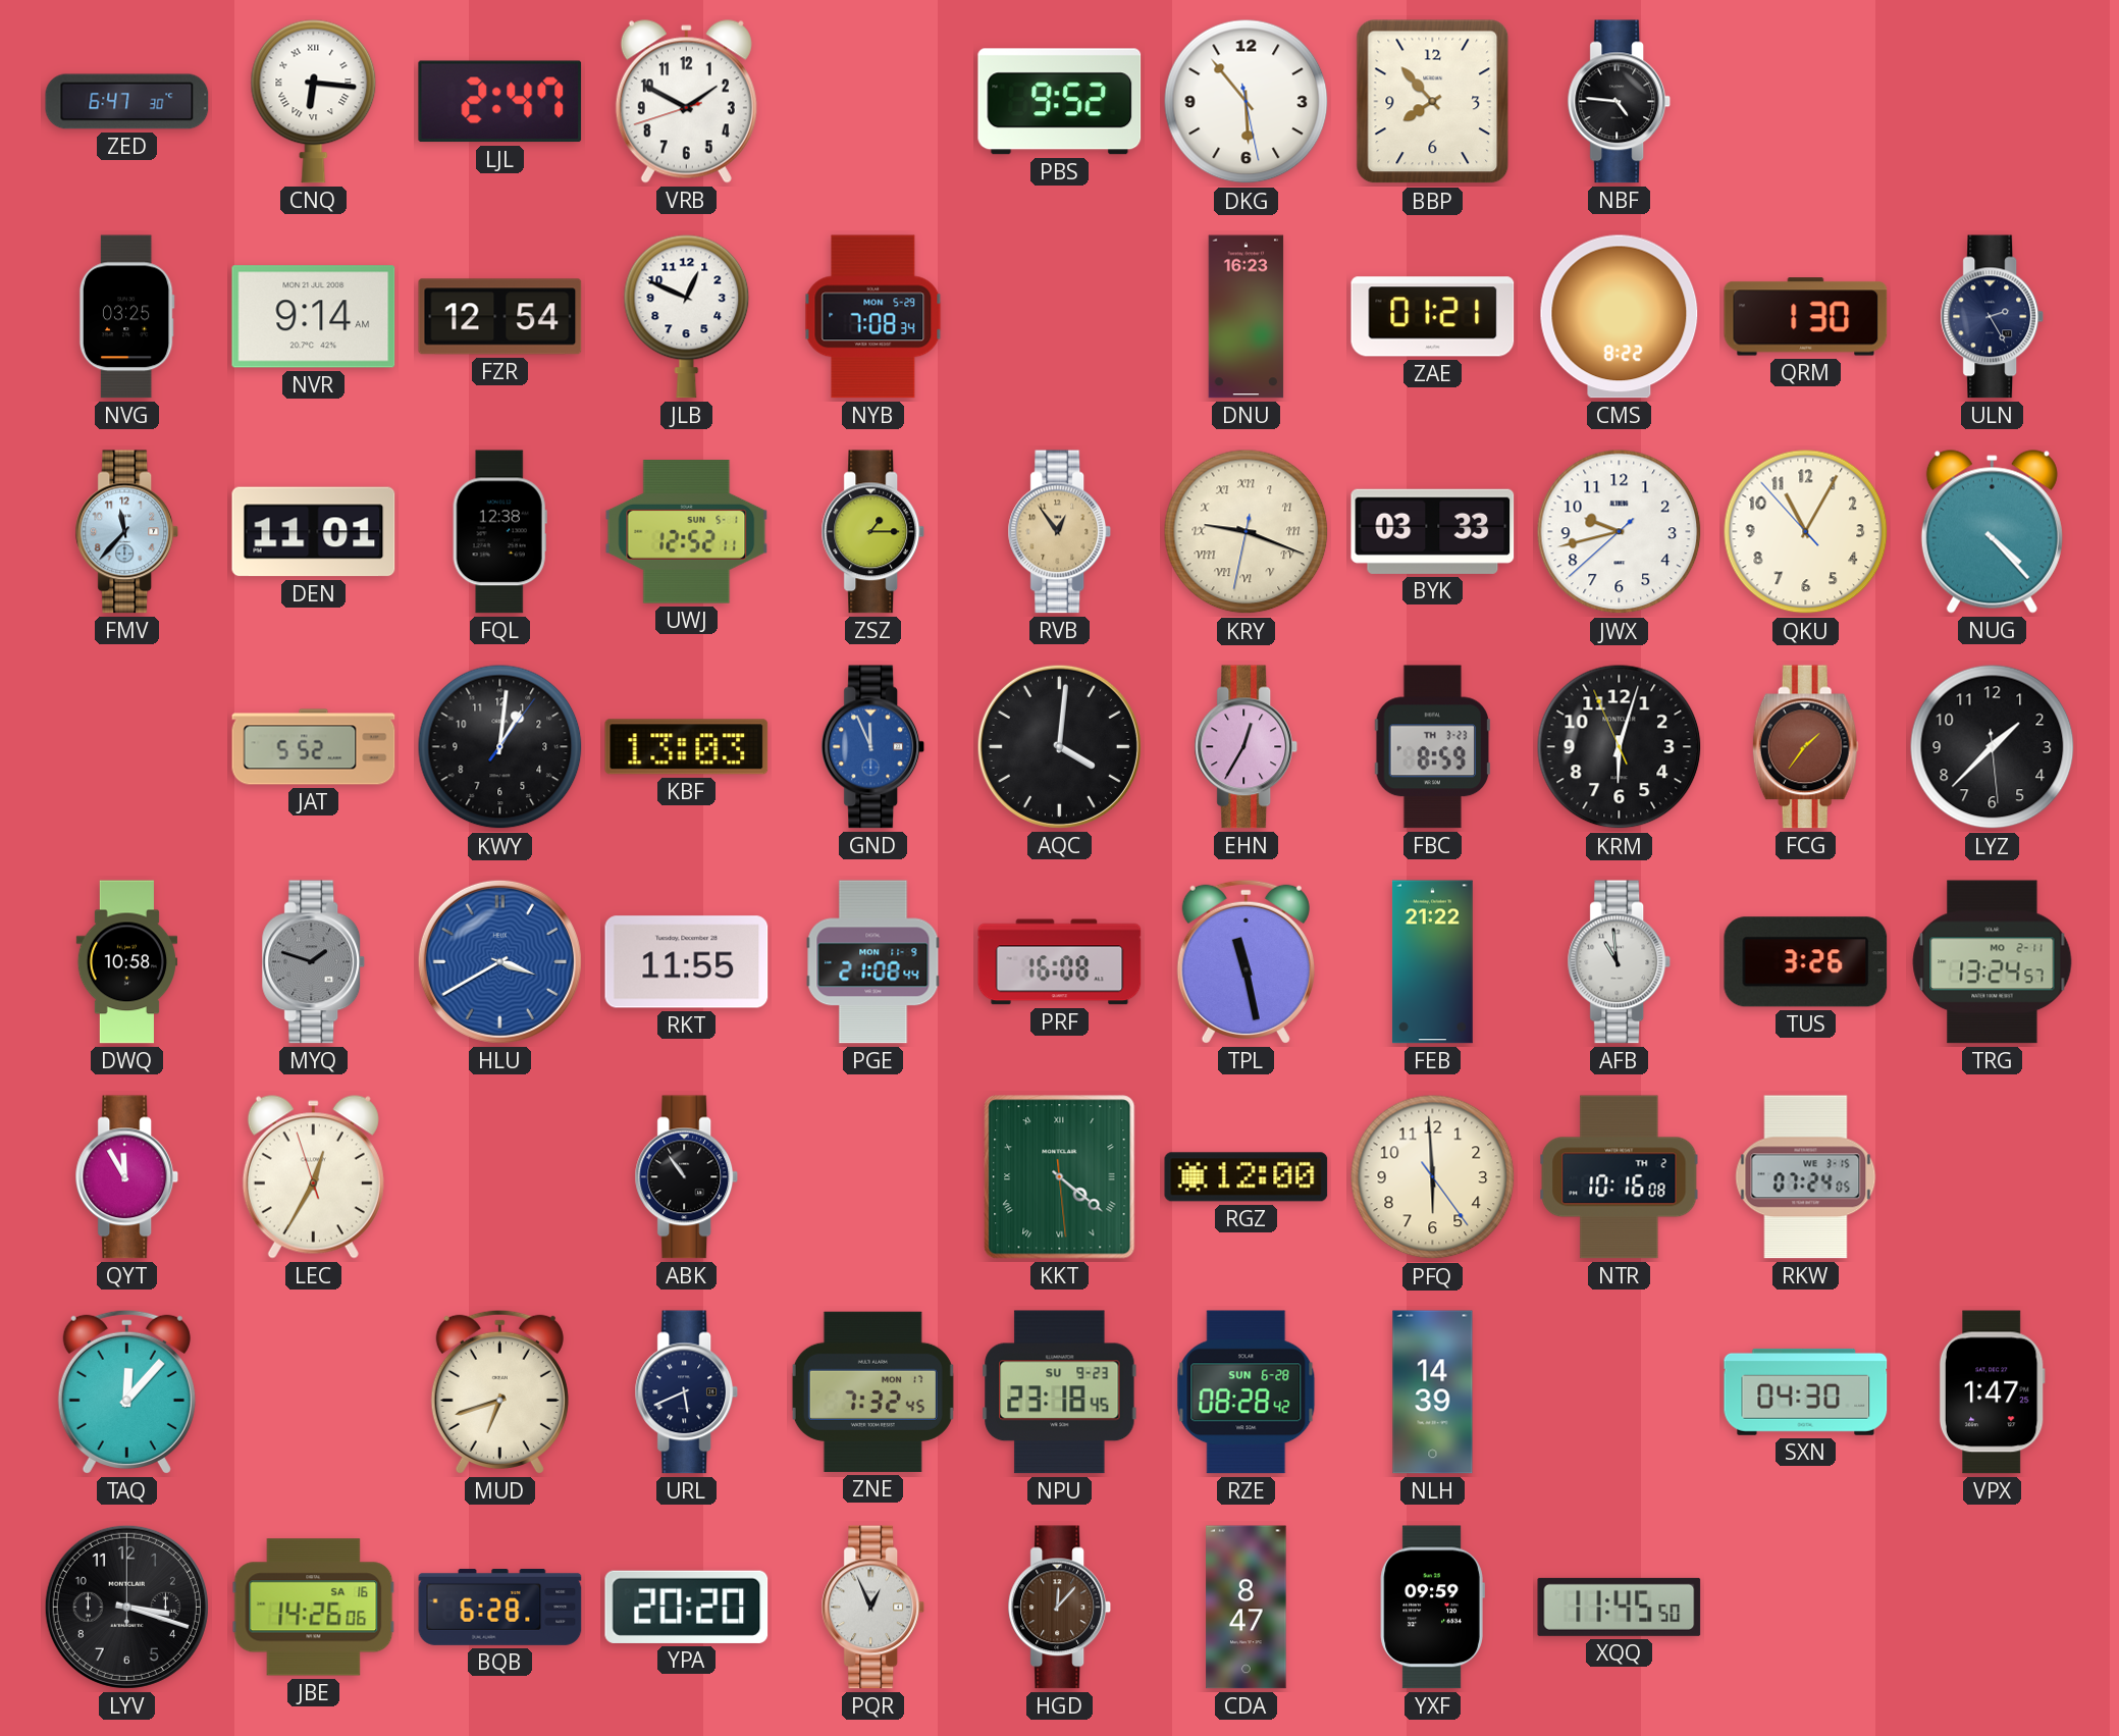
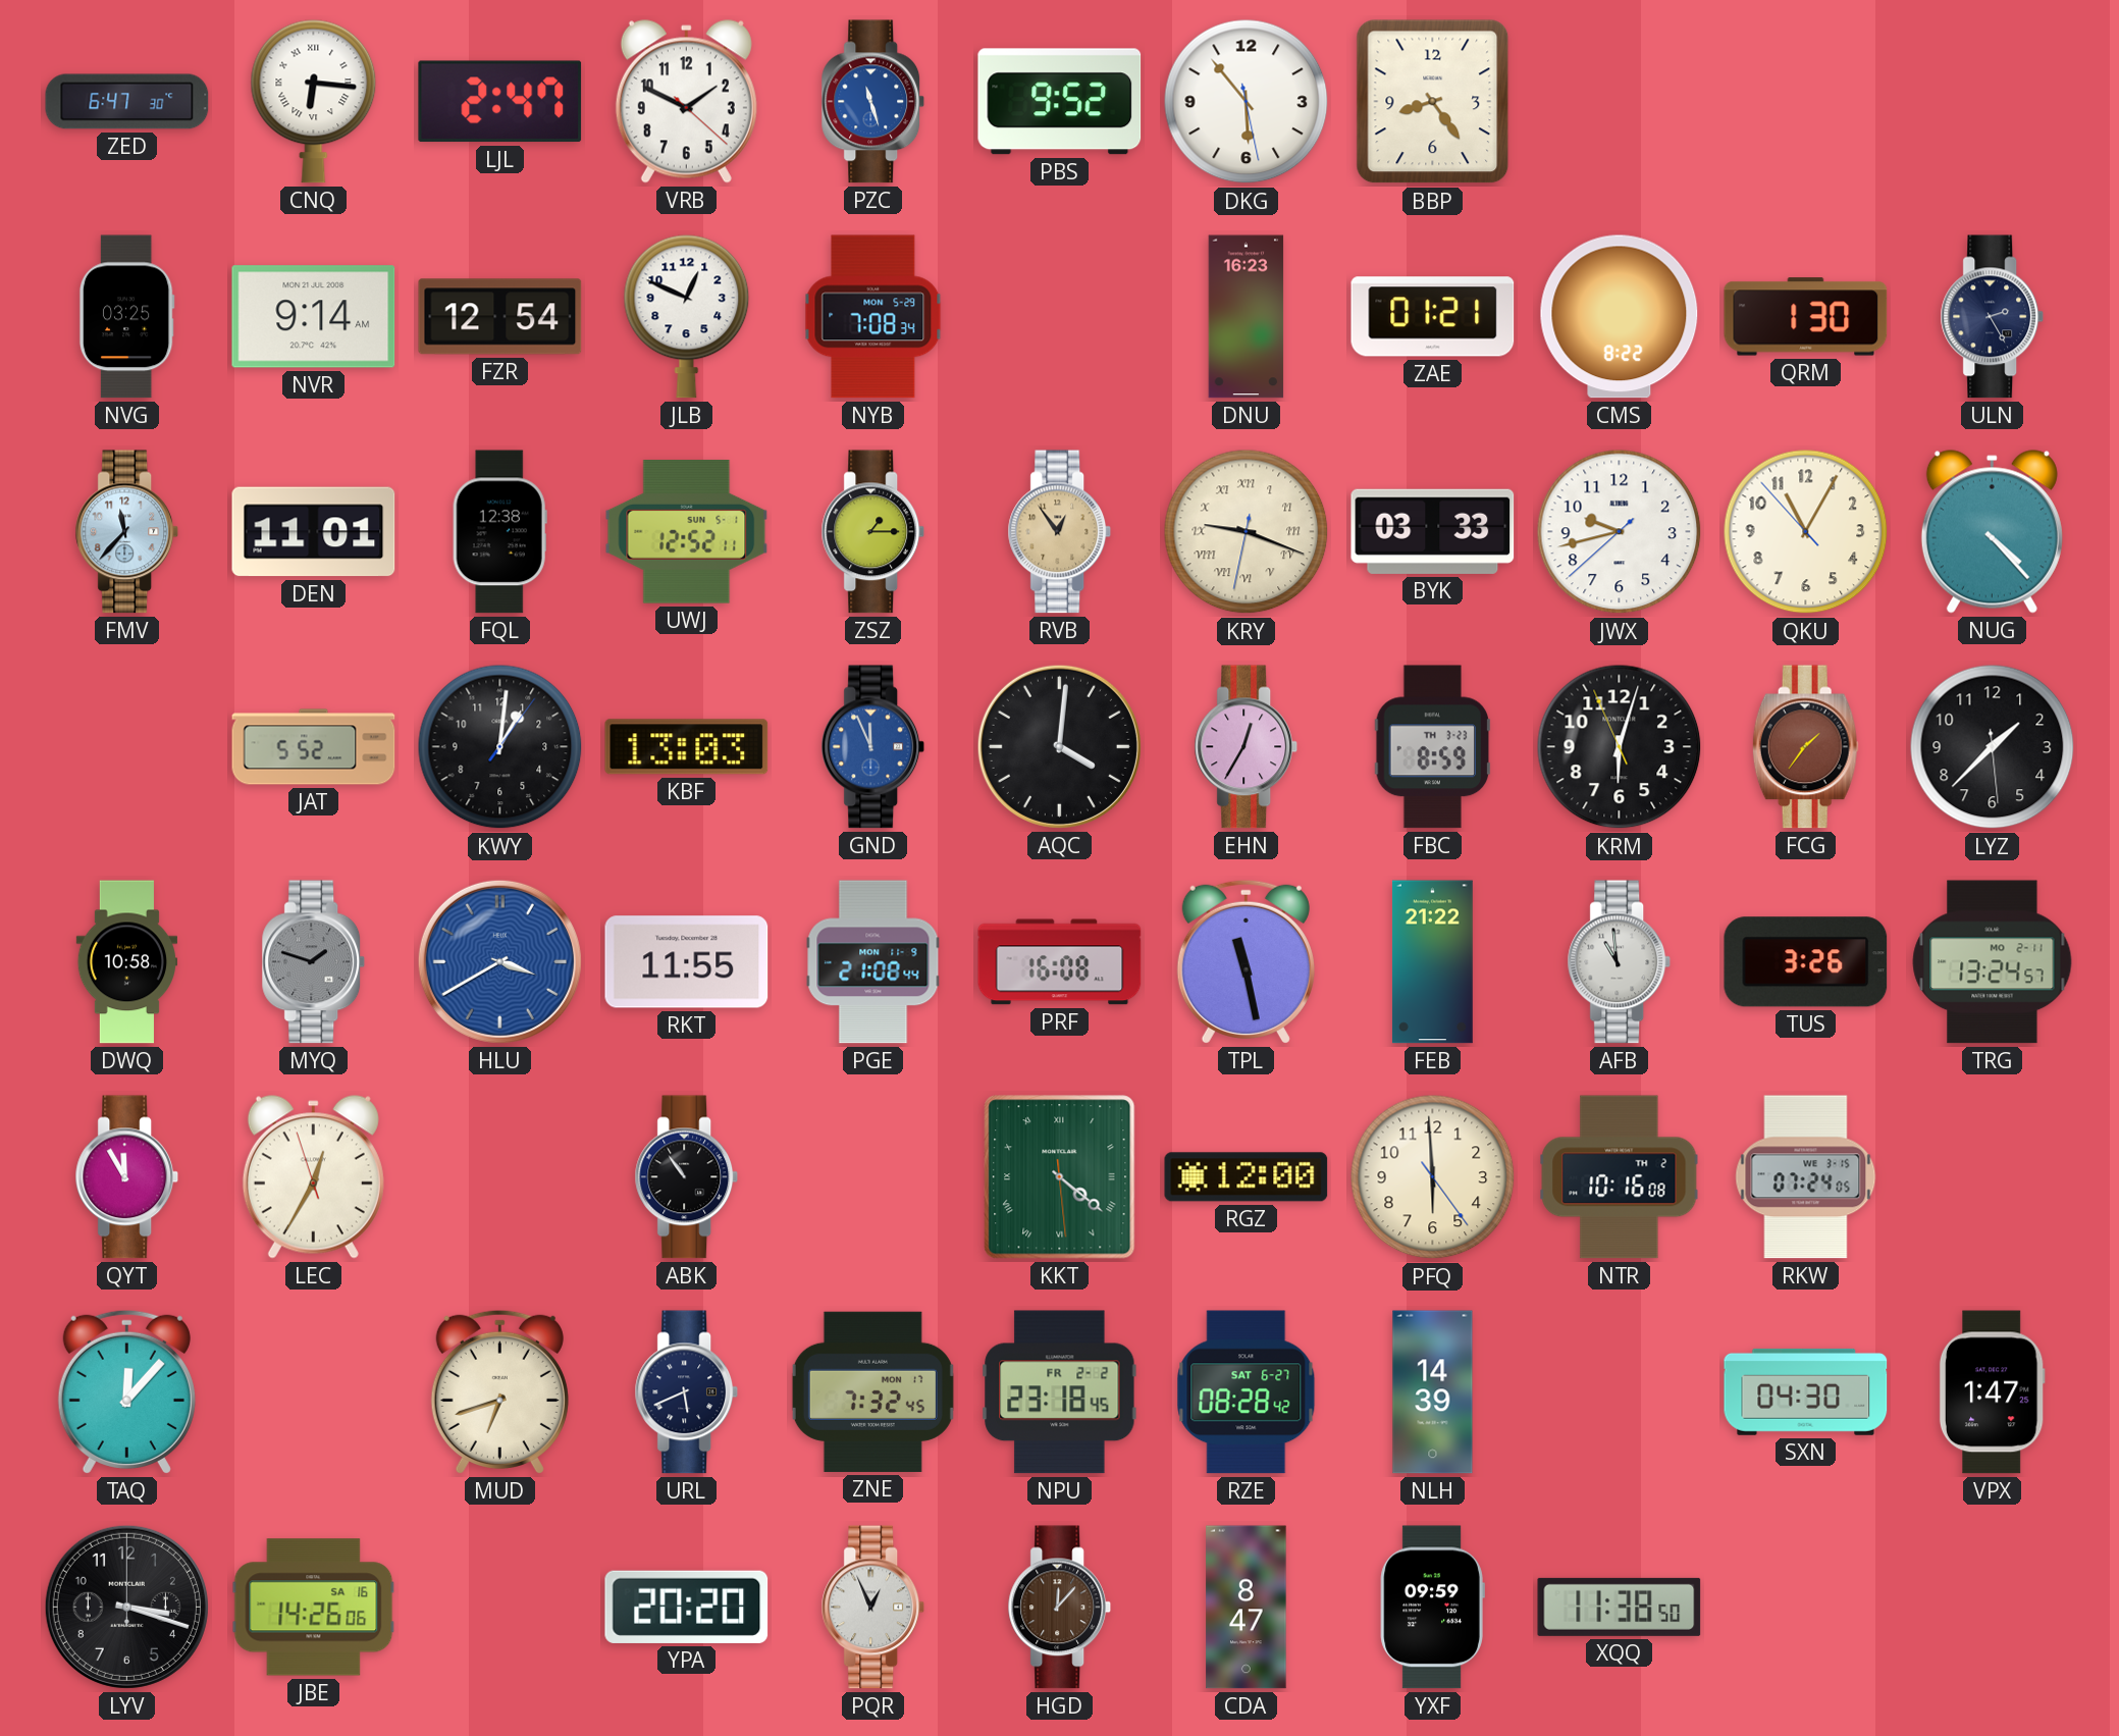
VRB: 1:49:42 -> 1:49:22 (686, 102)
PZC: none -> 11:27 (873, 102)
BBP: 7:53 -> 8:24 (1433, 102)
NBF: 4:46 -> none (1620, 102)
NPU date: SU 9-23 -> FR 2-2 (1060, 1392)
RZE date: SUN 6-28 -> SAT 6-27 (1247, 1392)
BQB: 6:28 -> none (500, 1607)
XQQ: 11:45 -> 11:38 (1620, 1607)
